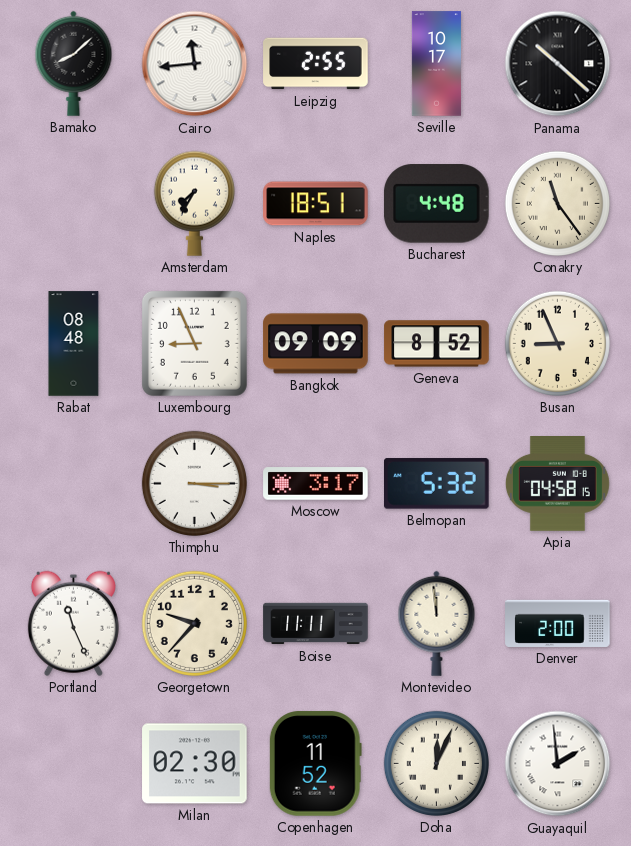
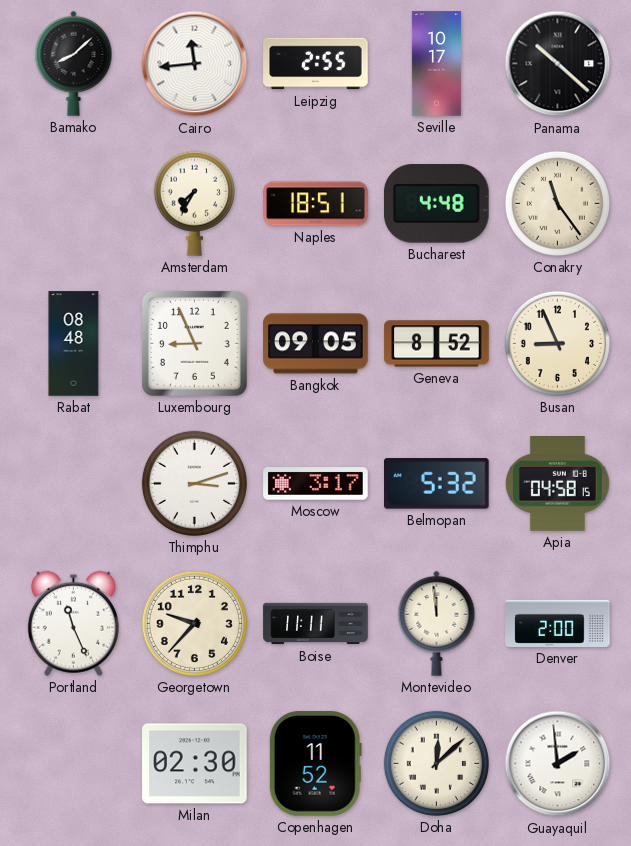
Bangkok: 09:09 -> 09:05 (316, 344)
Thimphu: 3:15 -> 3:12 (194, 483)
Doha: 12:04 -> 12:08 (436, 763)
